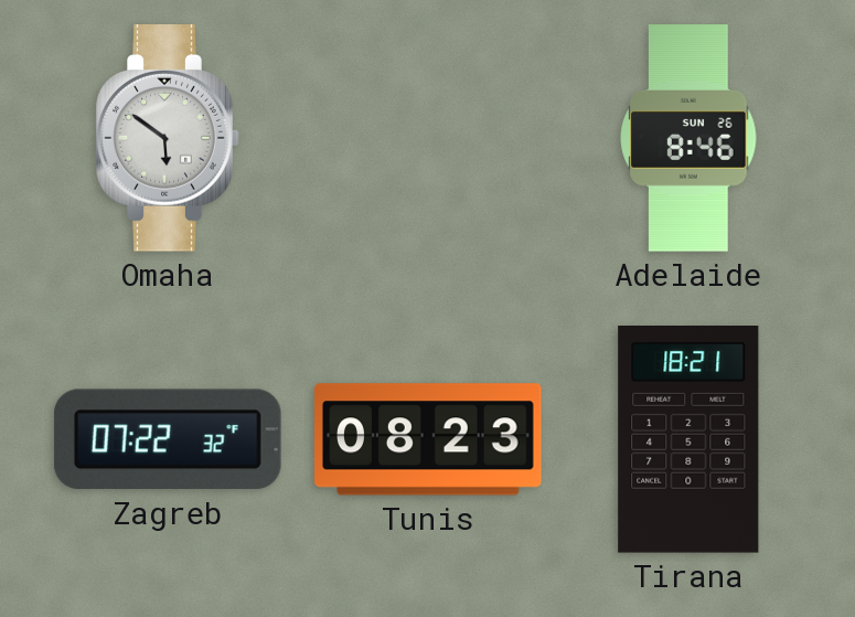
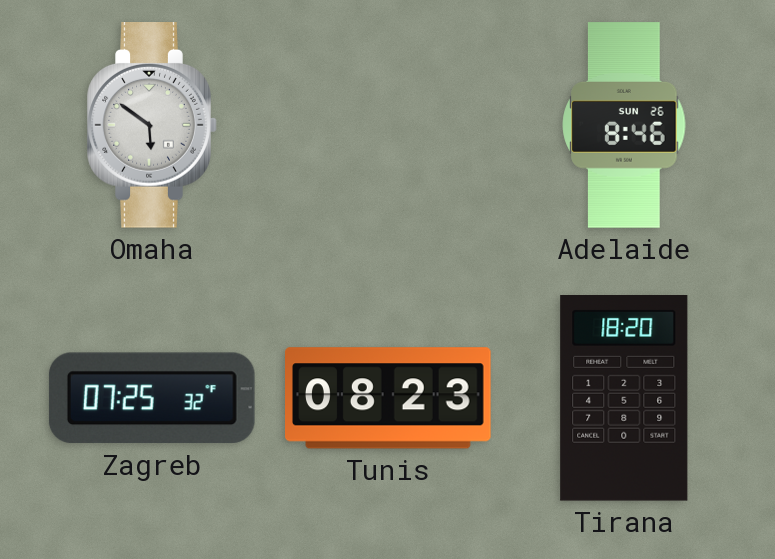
Zagreb: 07:22 -> 07:25 (152, 398)
Tirana: 18:21 -> 18:20 (624, 399)
